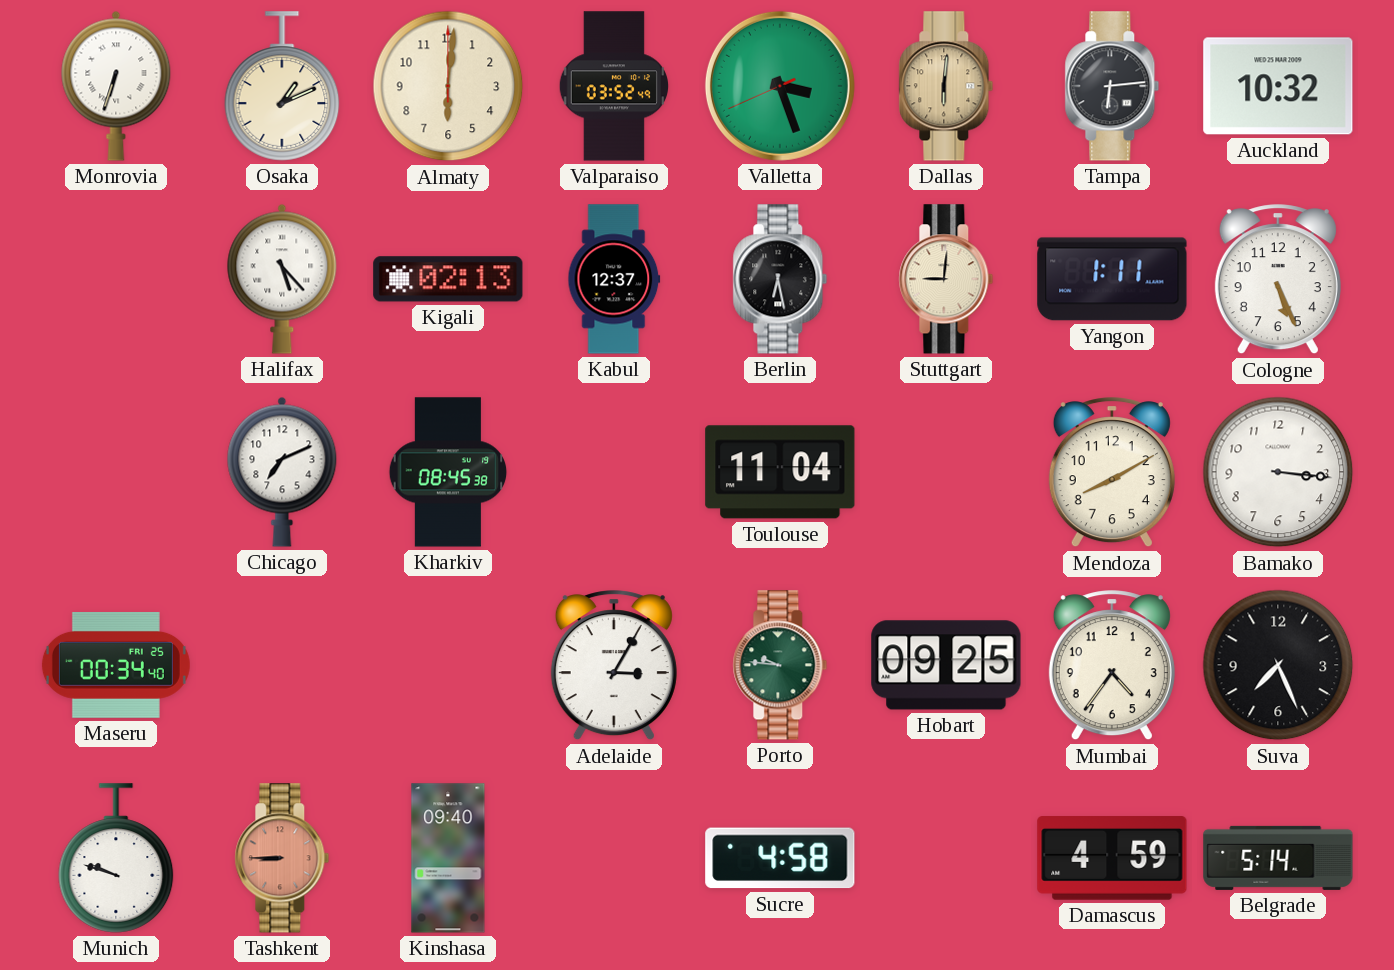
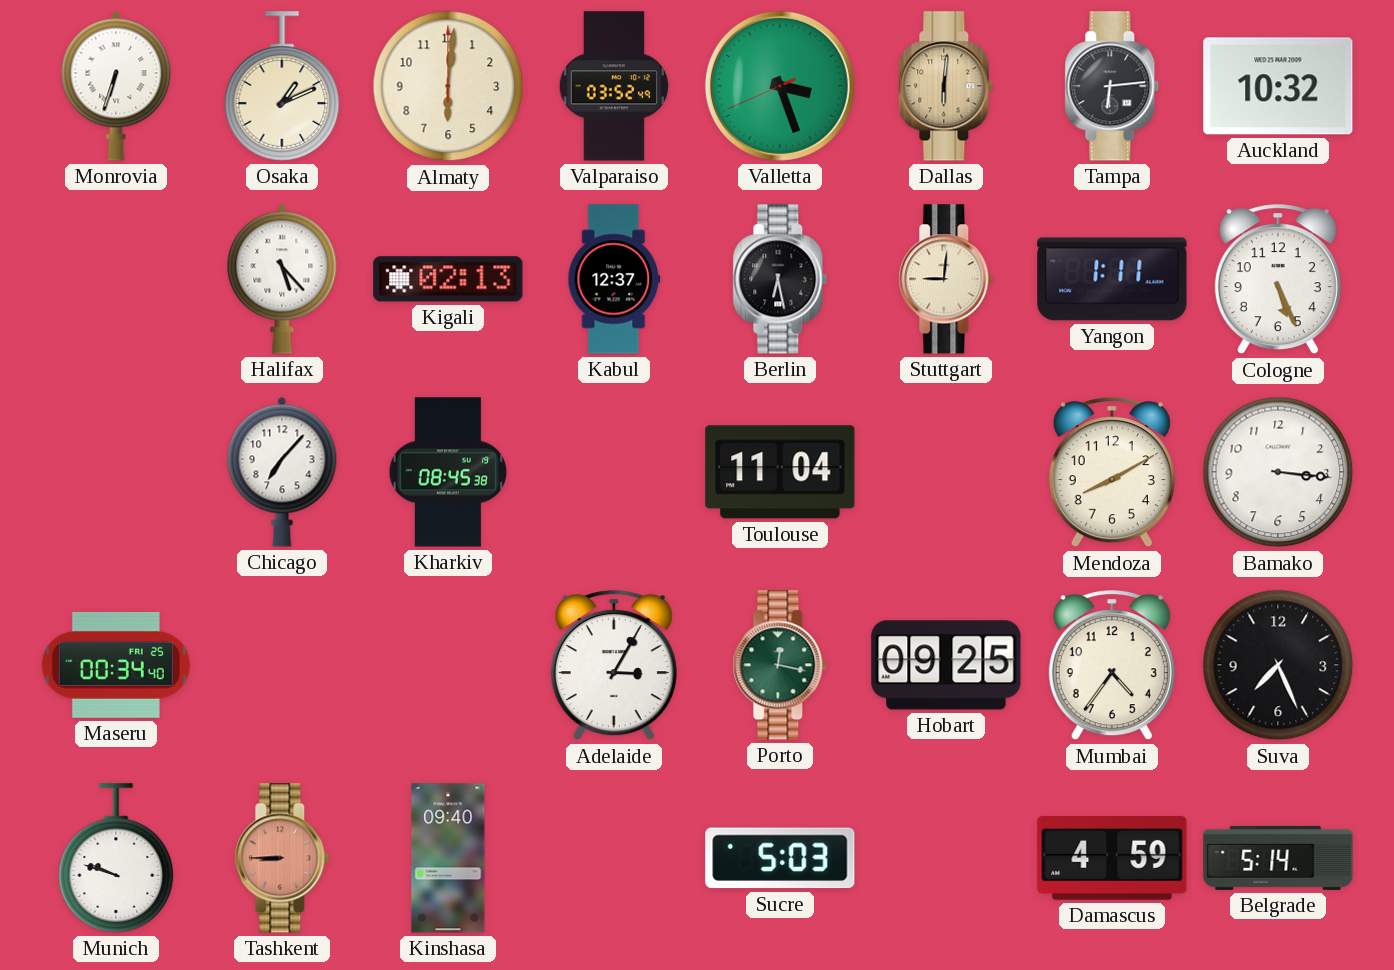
Chicago: 7:11 -> 7:07 (282, 472)
Porto: 9:46 -> 12:17 (780, 665)
Sucre: 4:58 -> 5:03 (780, 858)
